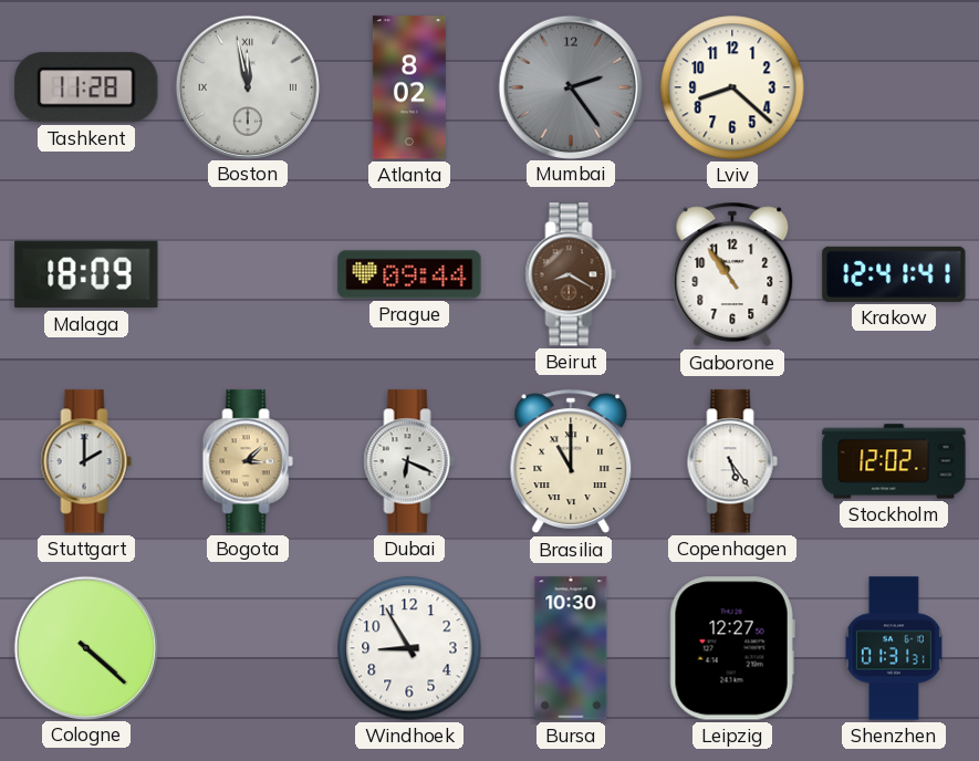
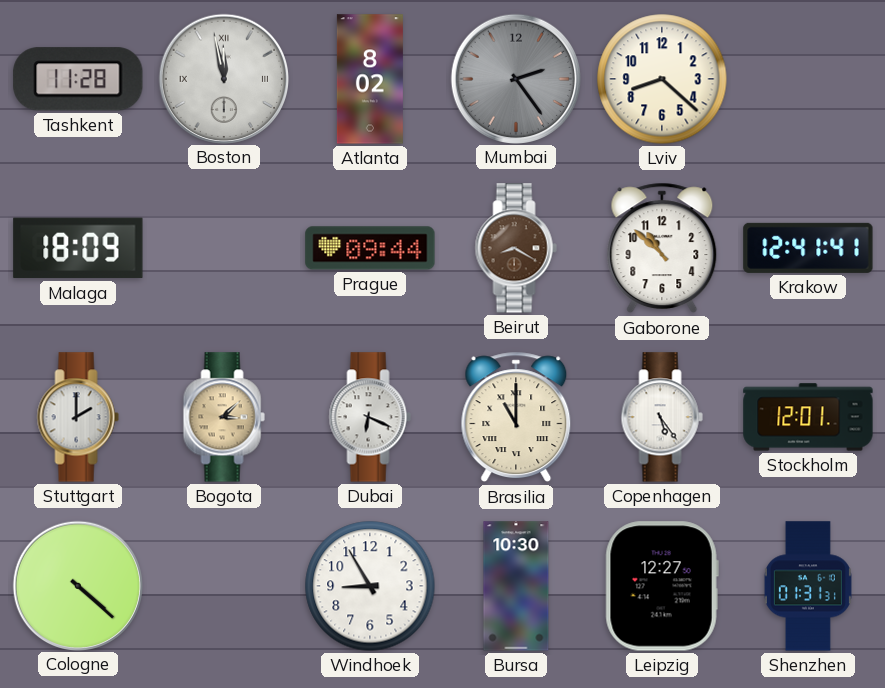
Gaborone: 10:54 -> 10:52 (662, 248)
Stockholm: 12:02 -> 12:01 (808, 417)
